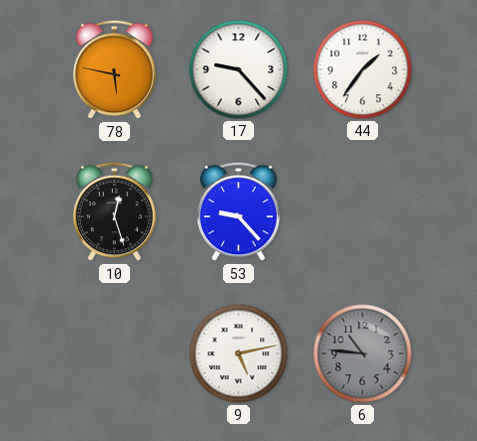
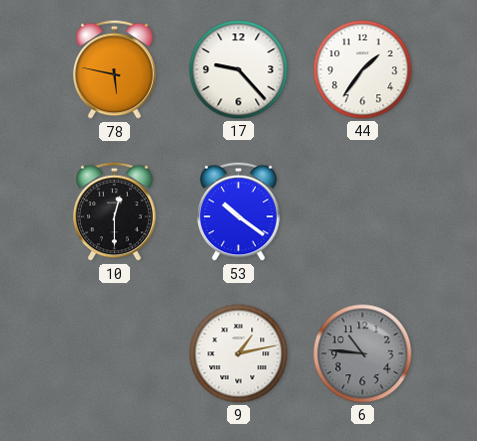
10: 12:27 -> 12:30 (115, 212)
53: 9:23 -> 10:21 (239, 212)
9: 5:13 -> 1:13 (239, 354)
